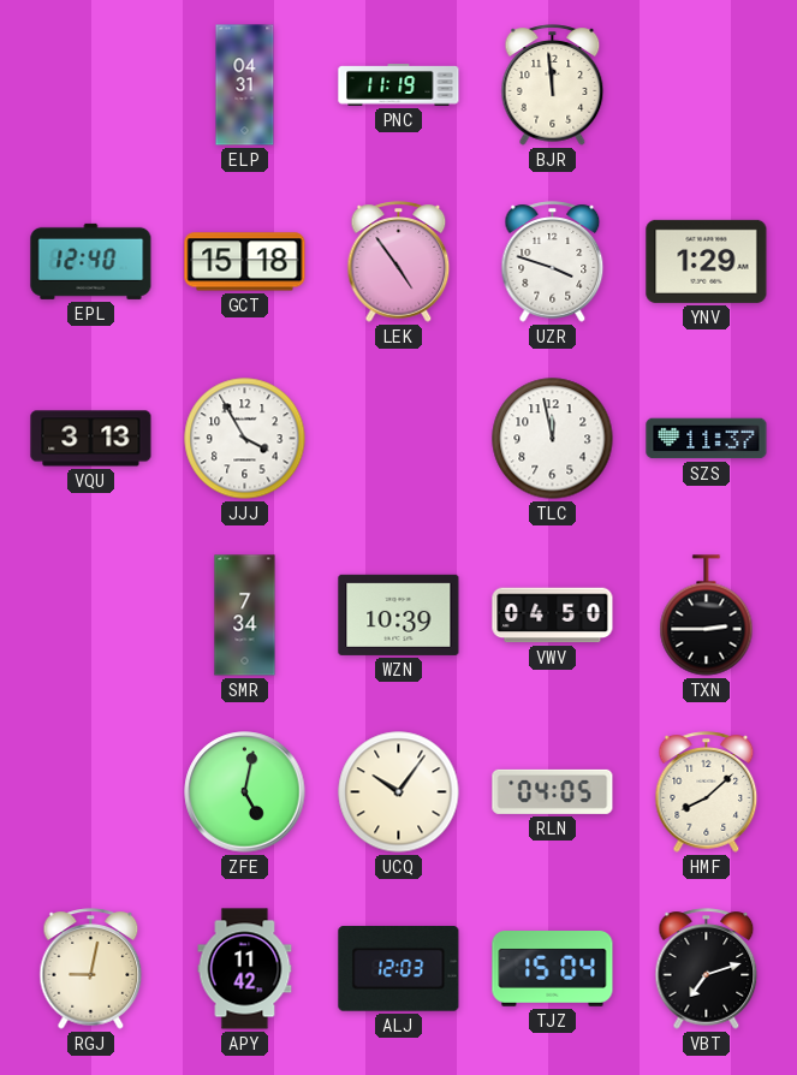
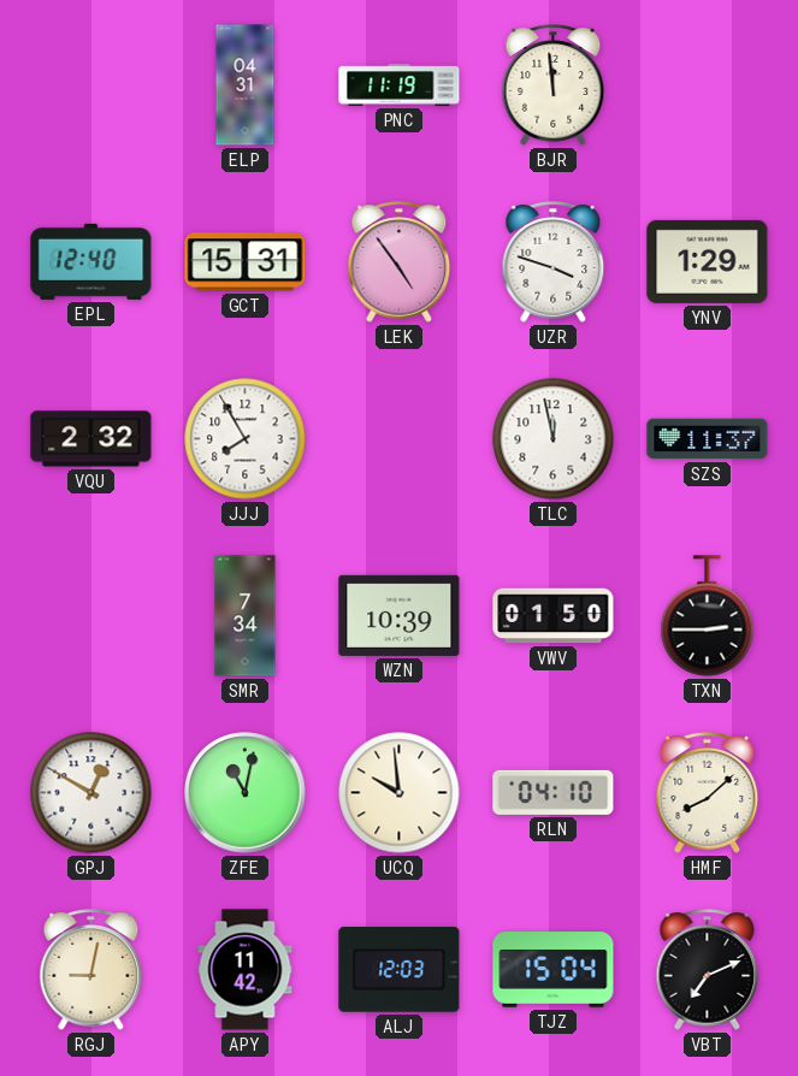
GCT: 15:18 -> 15:31 (246, 262)
VQU: 3:13 -> 2:32 (91, 439)
JJJ: 3:55 -> 7:55 (246, 439)
VWV: 04:50 -> 01:50 (554, 616)
GPJ: none -> 12:50 (91, 793)
ZFE: 5:02 -> 11:02 (246, 793)
UCQ: 10:06 -> 9:59 (400, 793)
RLN: 04:05 -> 04:10 (554, 792)
VBT: 7:12 -> 7:11 (708, 970)
